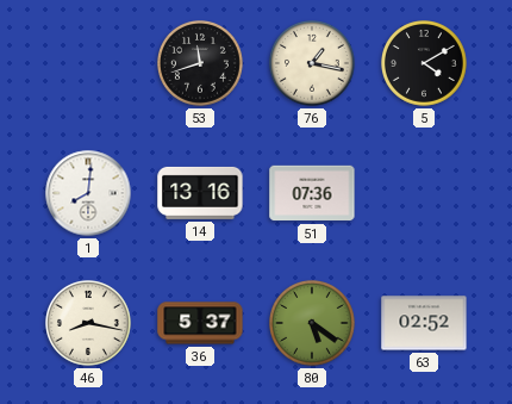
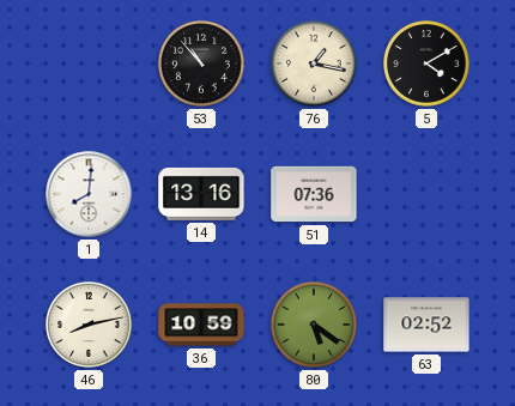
53: 11:42 -> 10:53 (202, 65)
46: 8:17 -> 8:13 (90, 326)
36: 5:37 -> 10:59 (201, 325)
